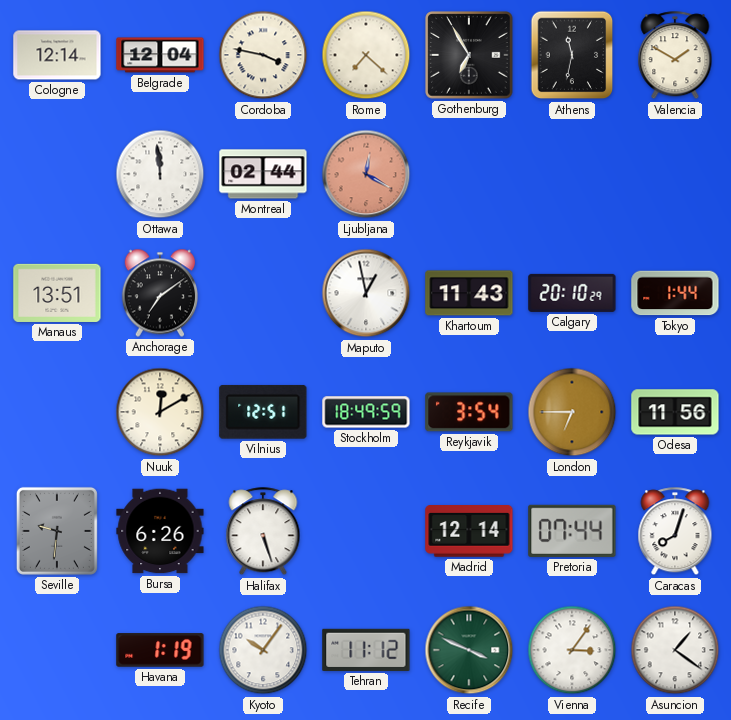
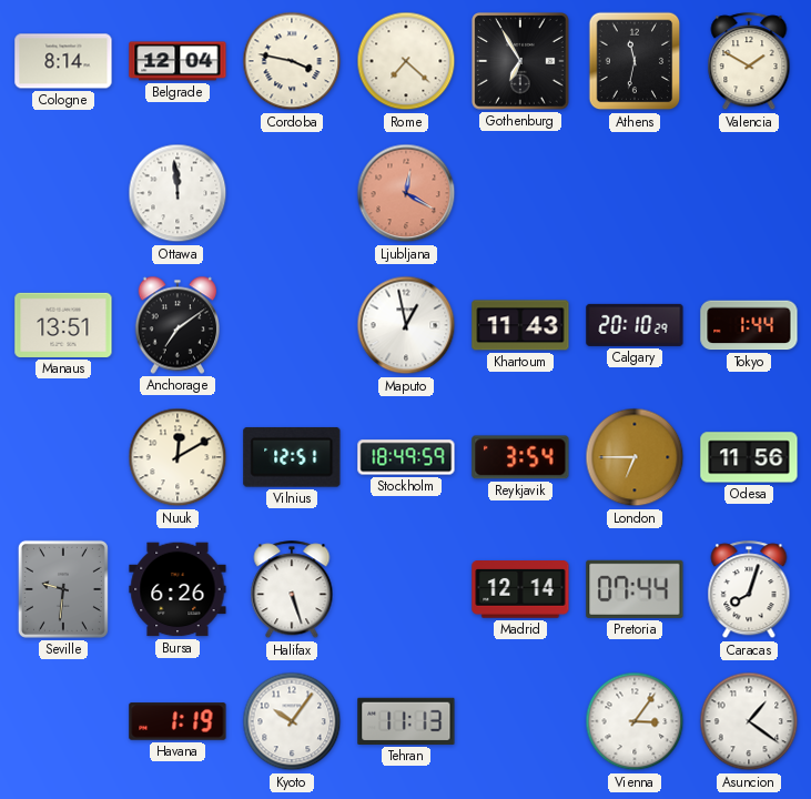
Cologne: 12:14 -> 8:14 (63, 61)
Montreal: 02:44 -> none (263, 174)
Tehran: 11:12 -> 11:13 (406, 721)
Recife: 3:49 -> none (469, 650)
